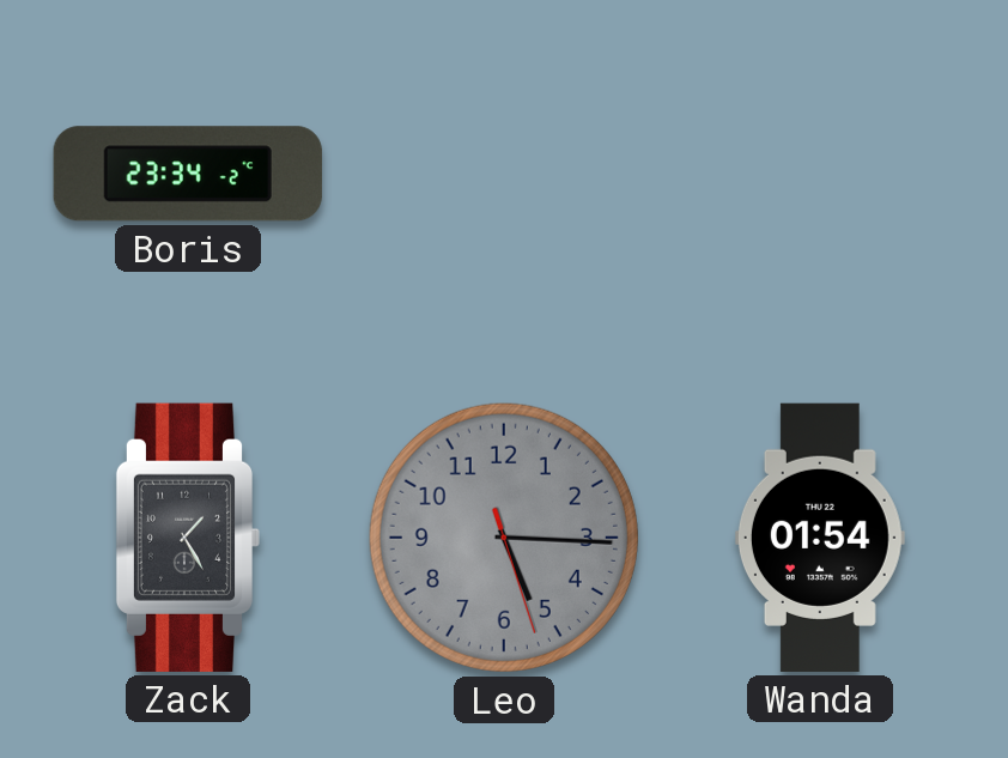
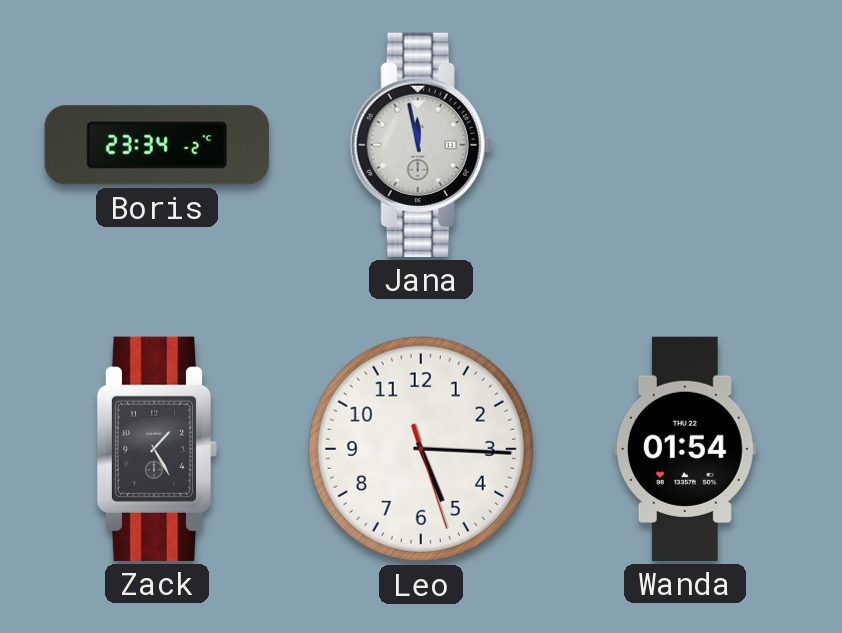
Jana: none -> 11:58 (421, 145)
Leo dial: grey -> white (421, 449)
